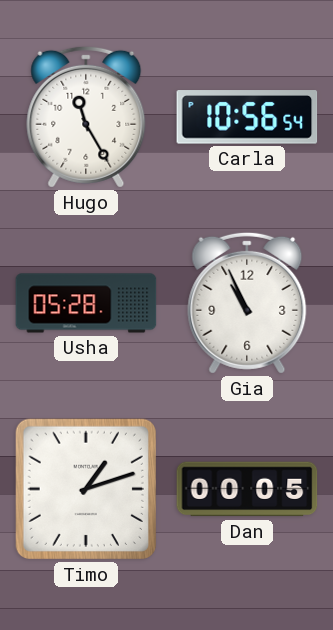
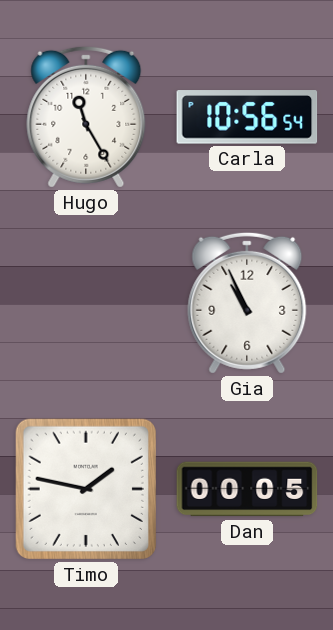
Usha: 05:28 -> none (86, 303)
Timo: 1:12 -> 1:47 (86, 489)
